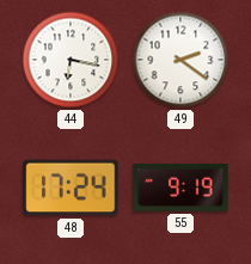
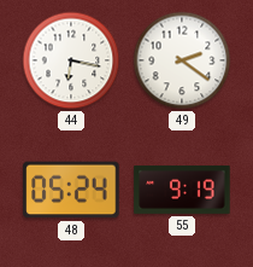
48: 17:24 -> 05:24 (71, 190)
